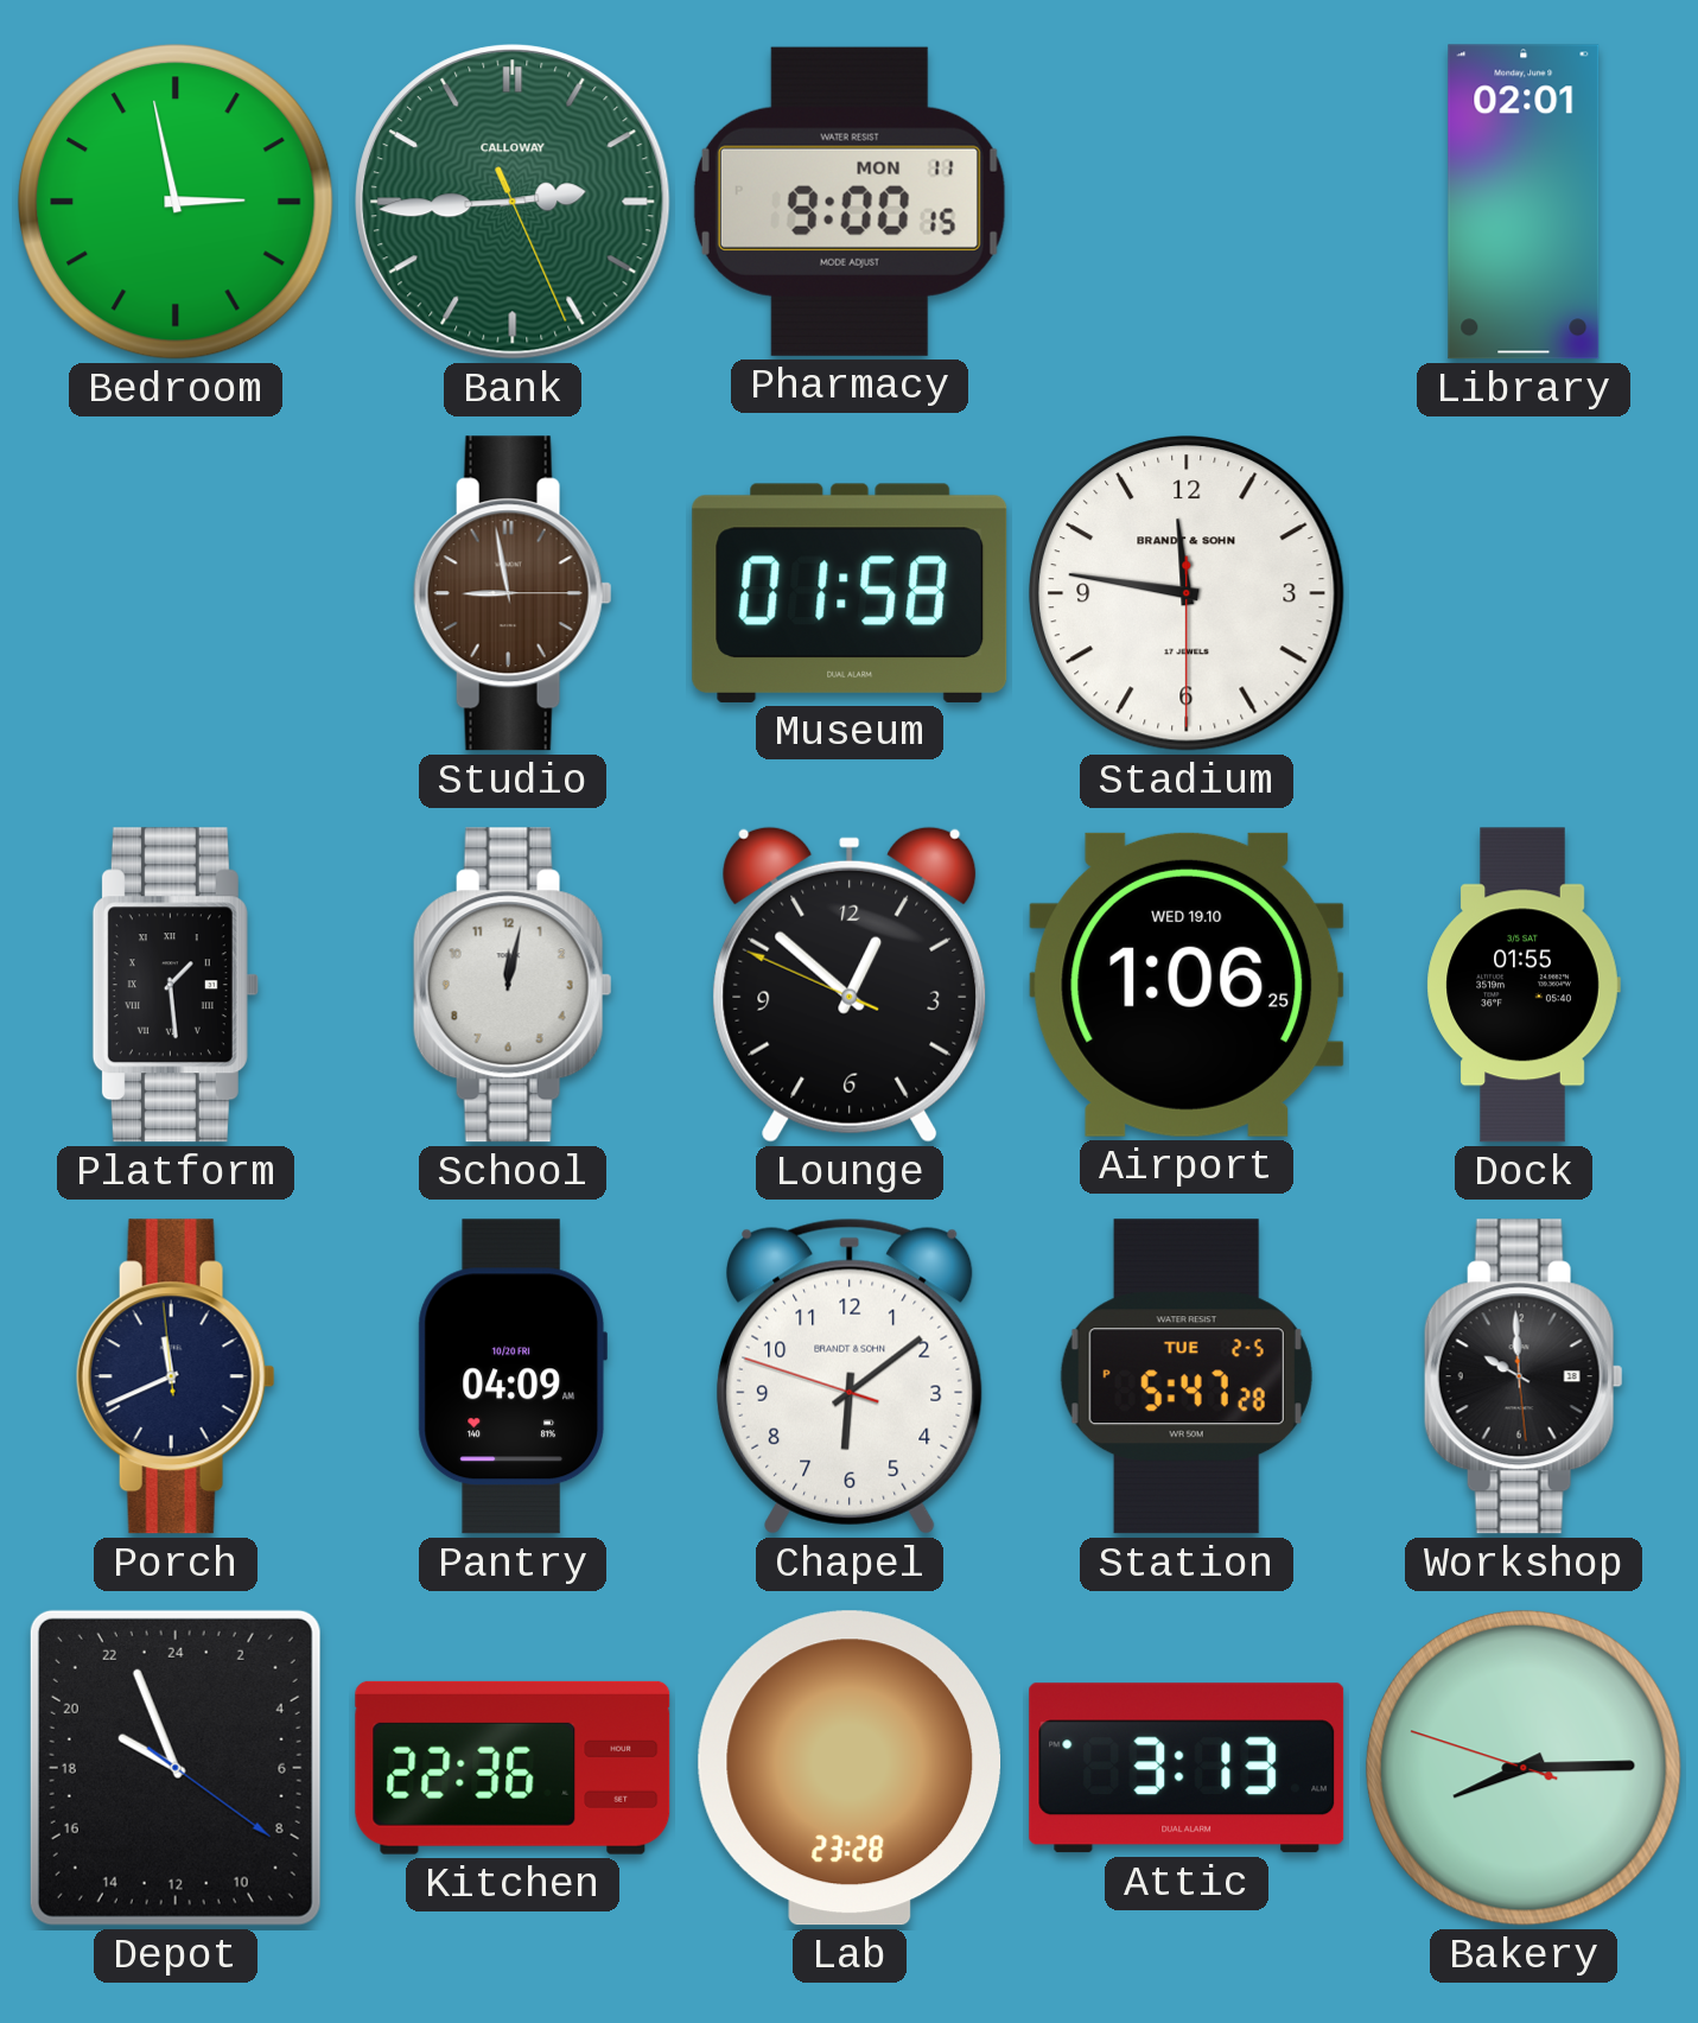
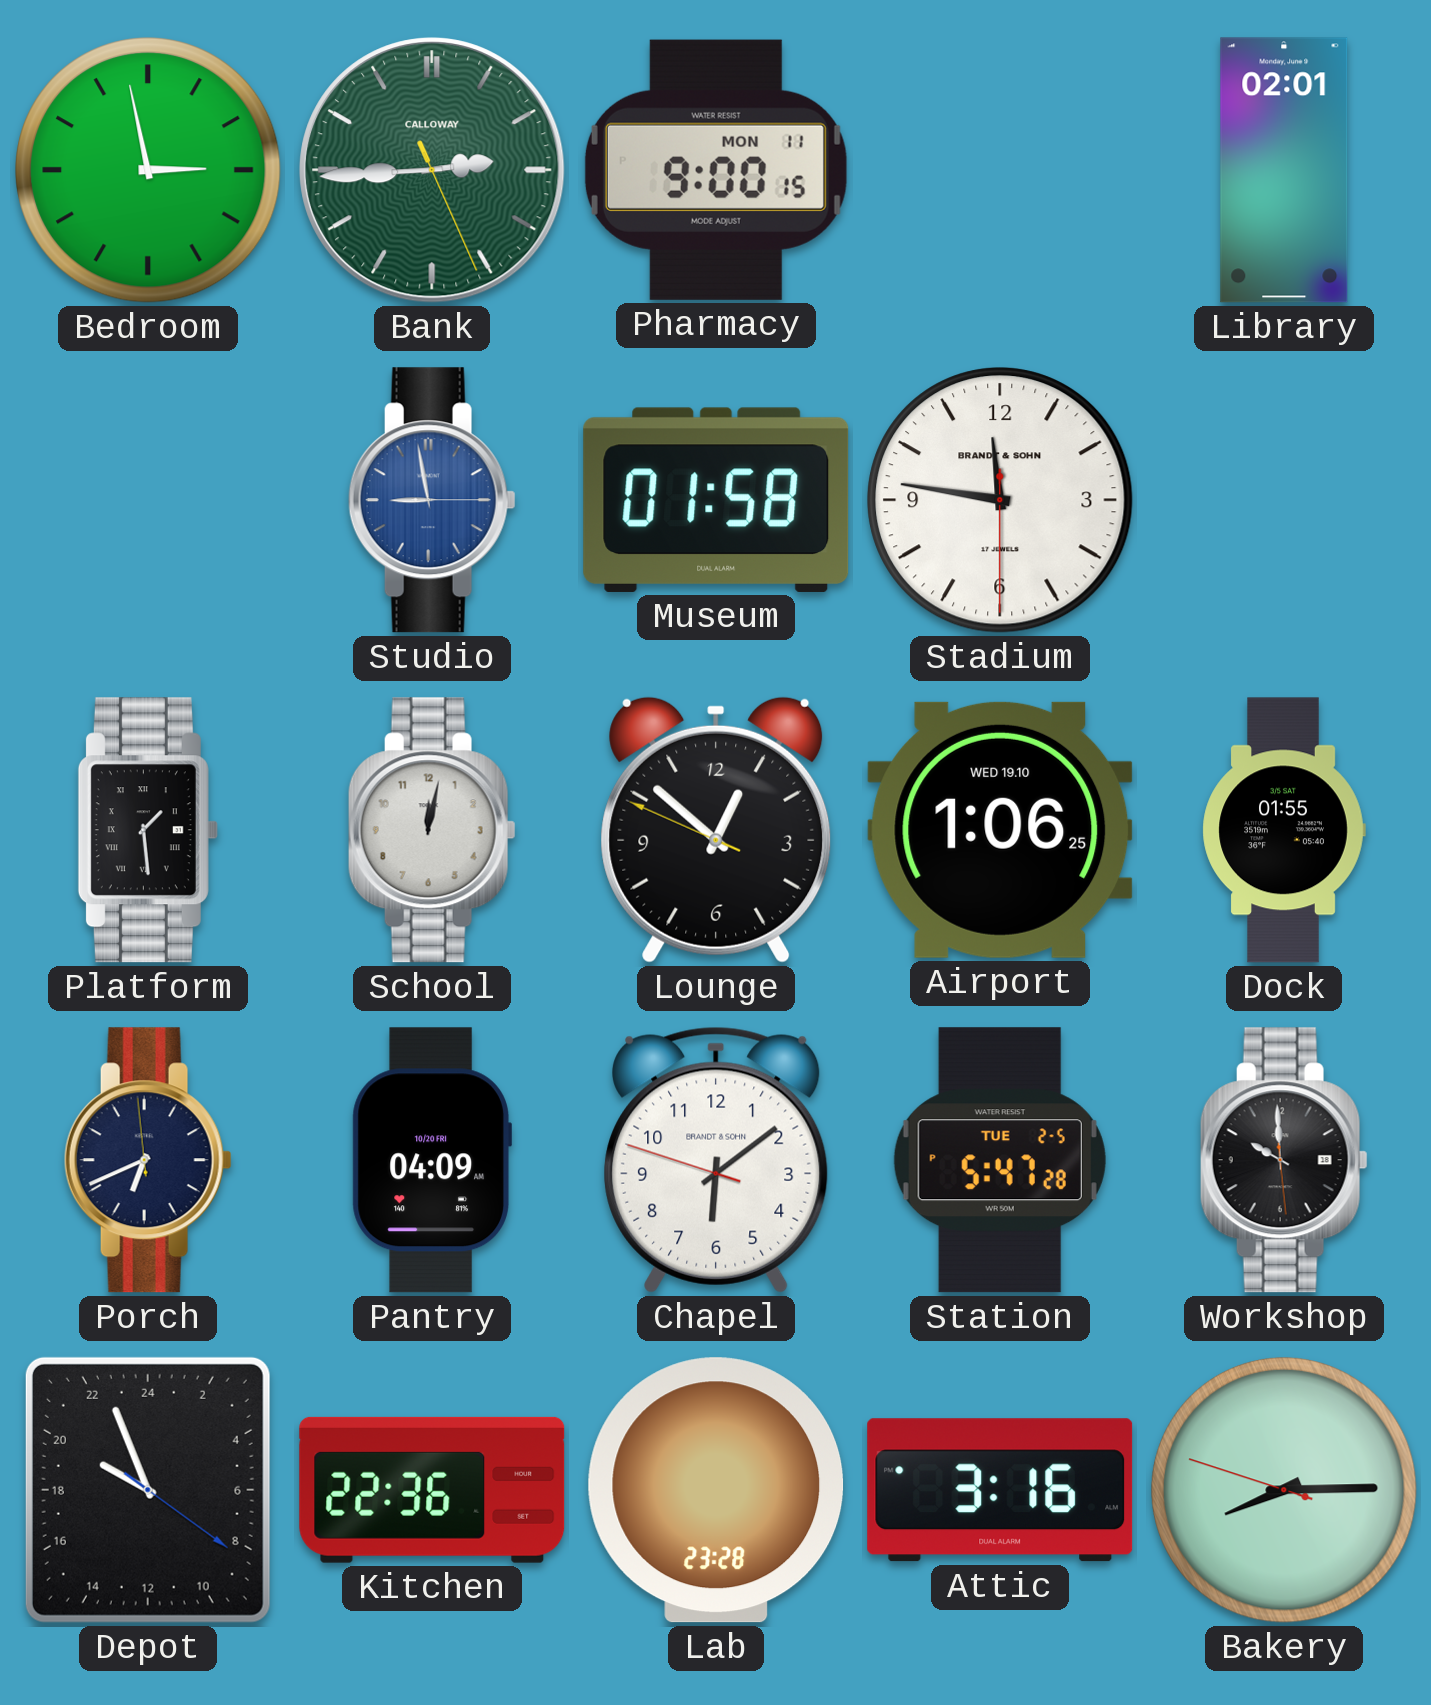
Studio dial: brown -> blue (432, 500)
Porch: 11:40 -> 6:40 (148, 1160)
Attic: 3:13 -> 3:16 (1000, 1490)
